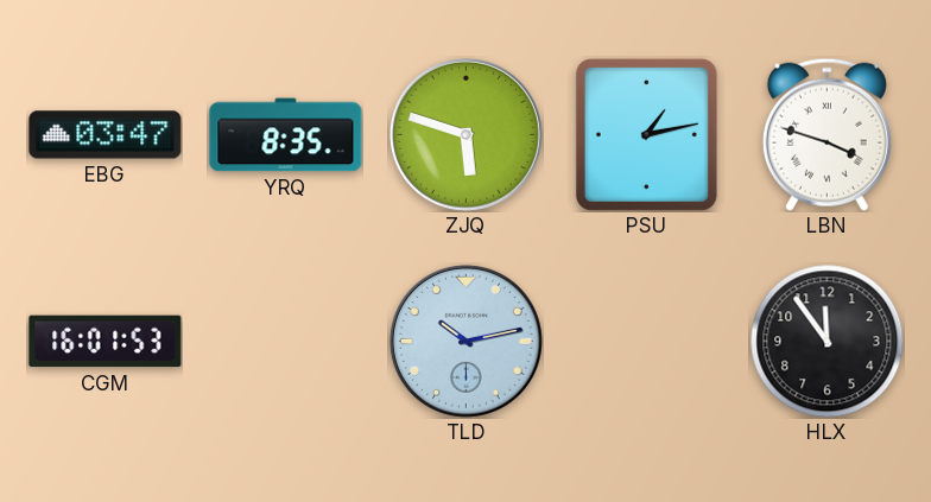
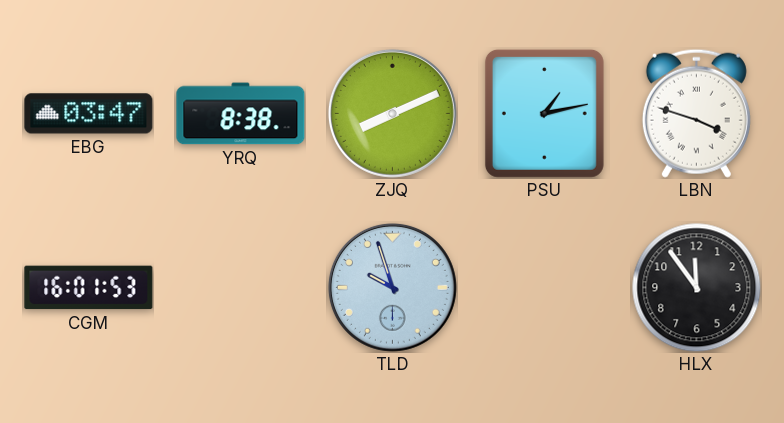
YRQ: 8:35 -> 8:38 (241, 114)
ZJQ: 5:48 -> 8:11 (392, 113)
TLD: 10:13 -> 9:57 (392, 287)
